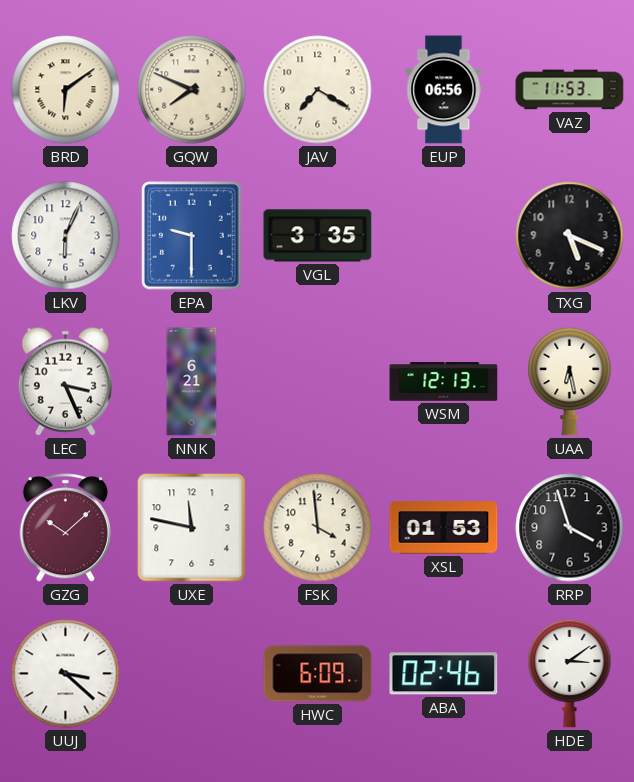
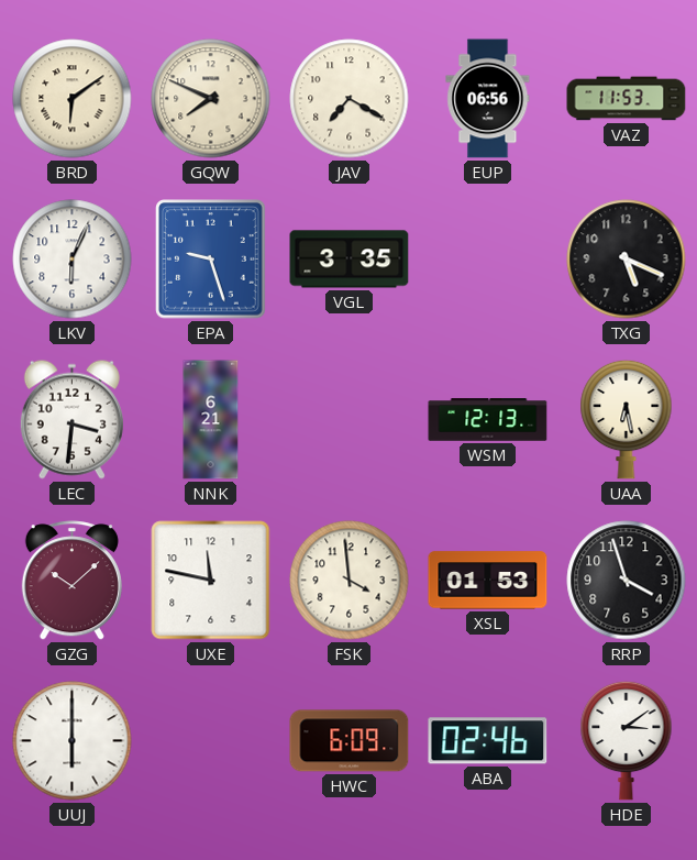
EPA: 9:30 -> 9:27 (211, 260)
LEC: 3:26 -> 3:31 (71, 419)
UUJ: 3:22 -> 6:00 (73, 741)
